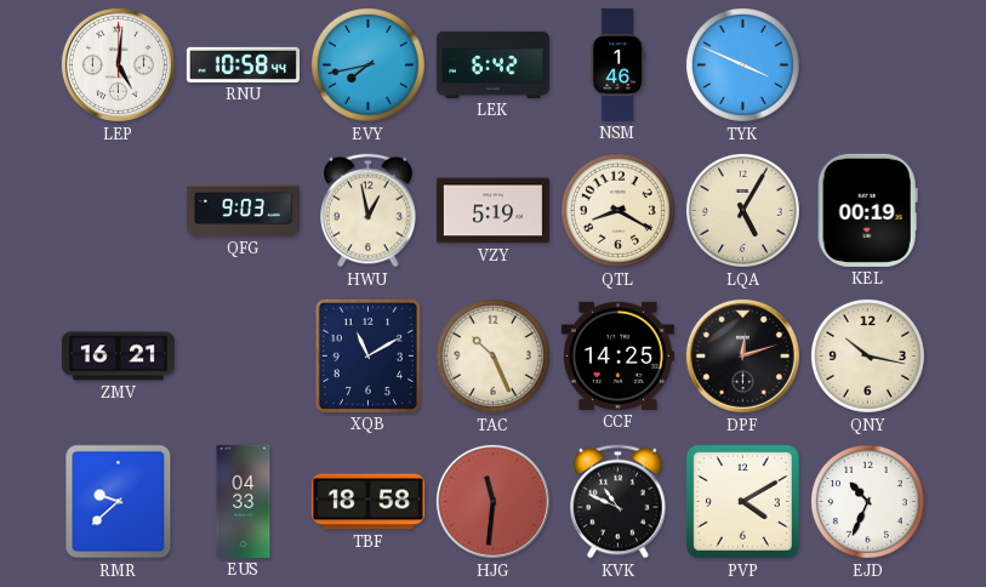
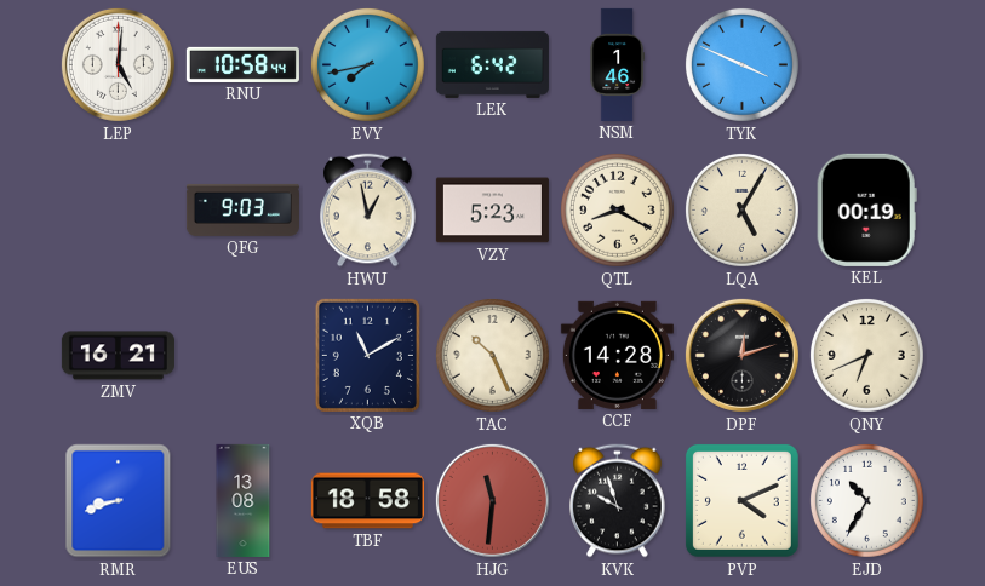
VZY: 5:19 -> 5:23 (492, 211)
CCF: 14:25 -> 14:28 (617, 355)
QNY: 10:17 -> 6:41 (866, 355)
RMR: 9:38 -> 8:42 (119, 501)
EUS: 04:33 -> 13:08 (244, 500)
KVK: 10:49 -> 9:57 (618, 501)
PVP: 4:10 -> 4:11 (741, 500)
EJD: 10:34 -> 10:35 (866, 500)
